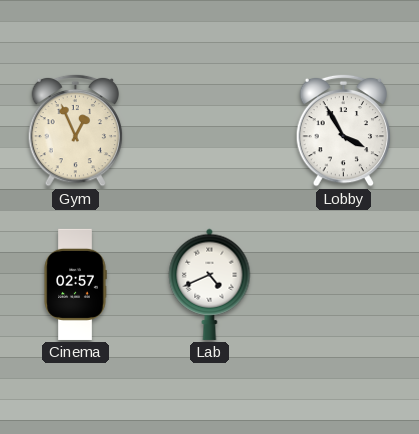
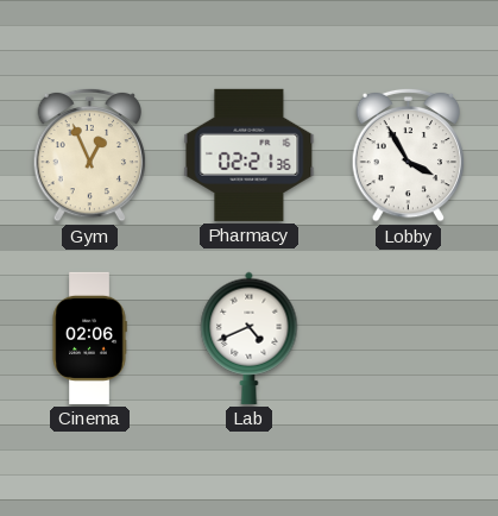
Pharmacy: none -> 02:21 (250, 155)
Cinema: 02:57 -> 02:06 (89, 338)
